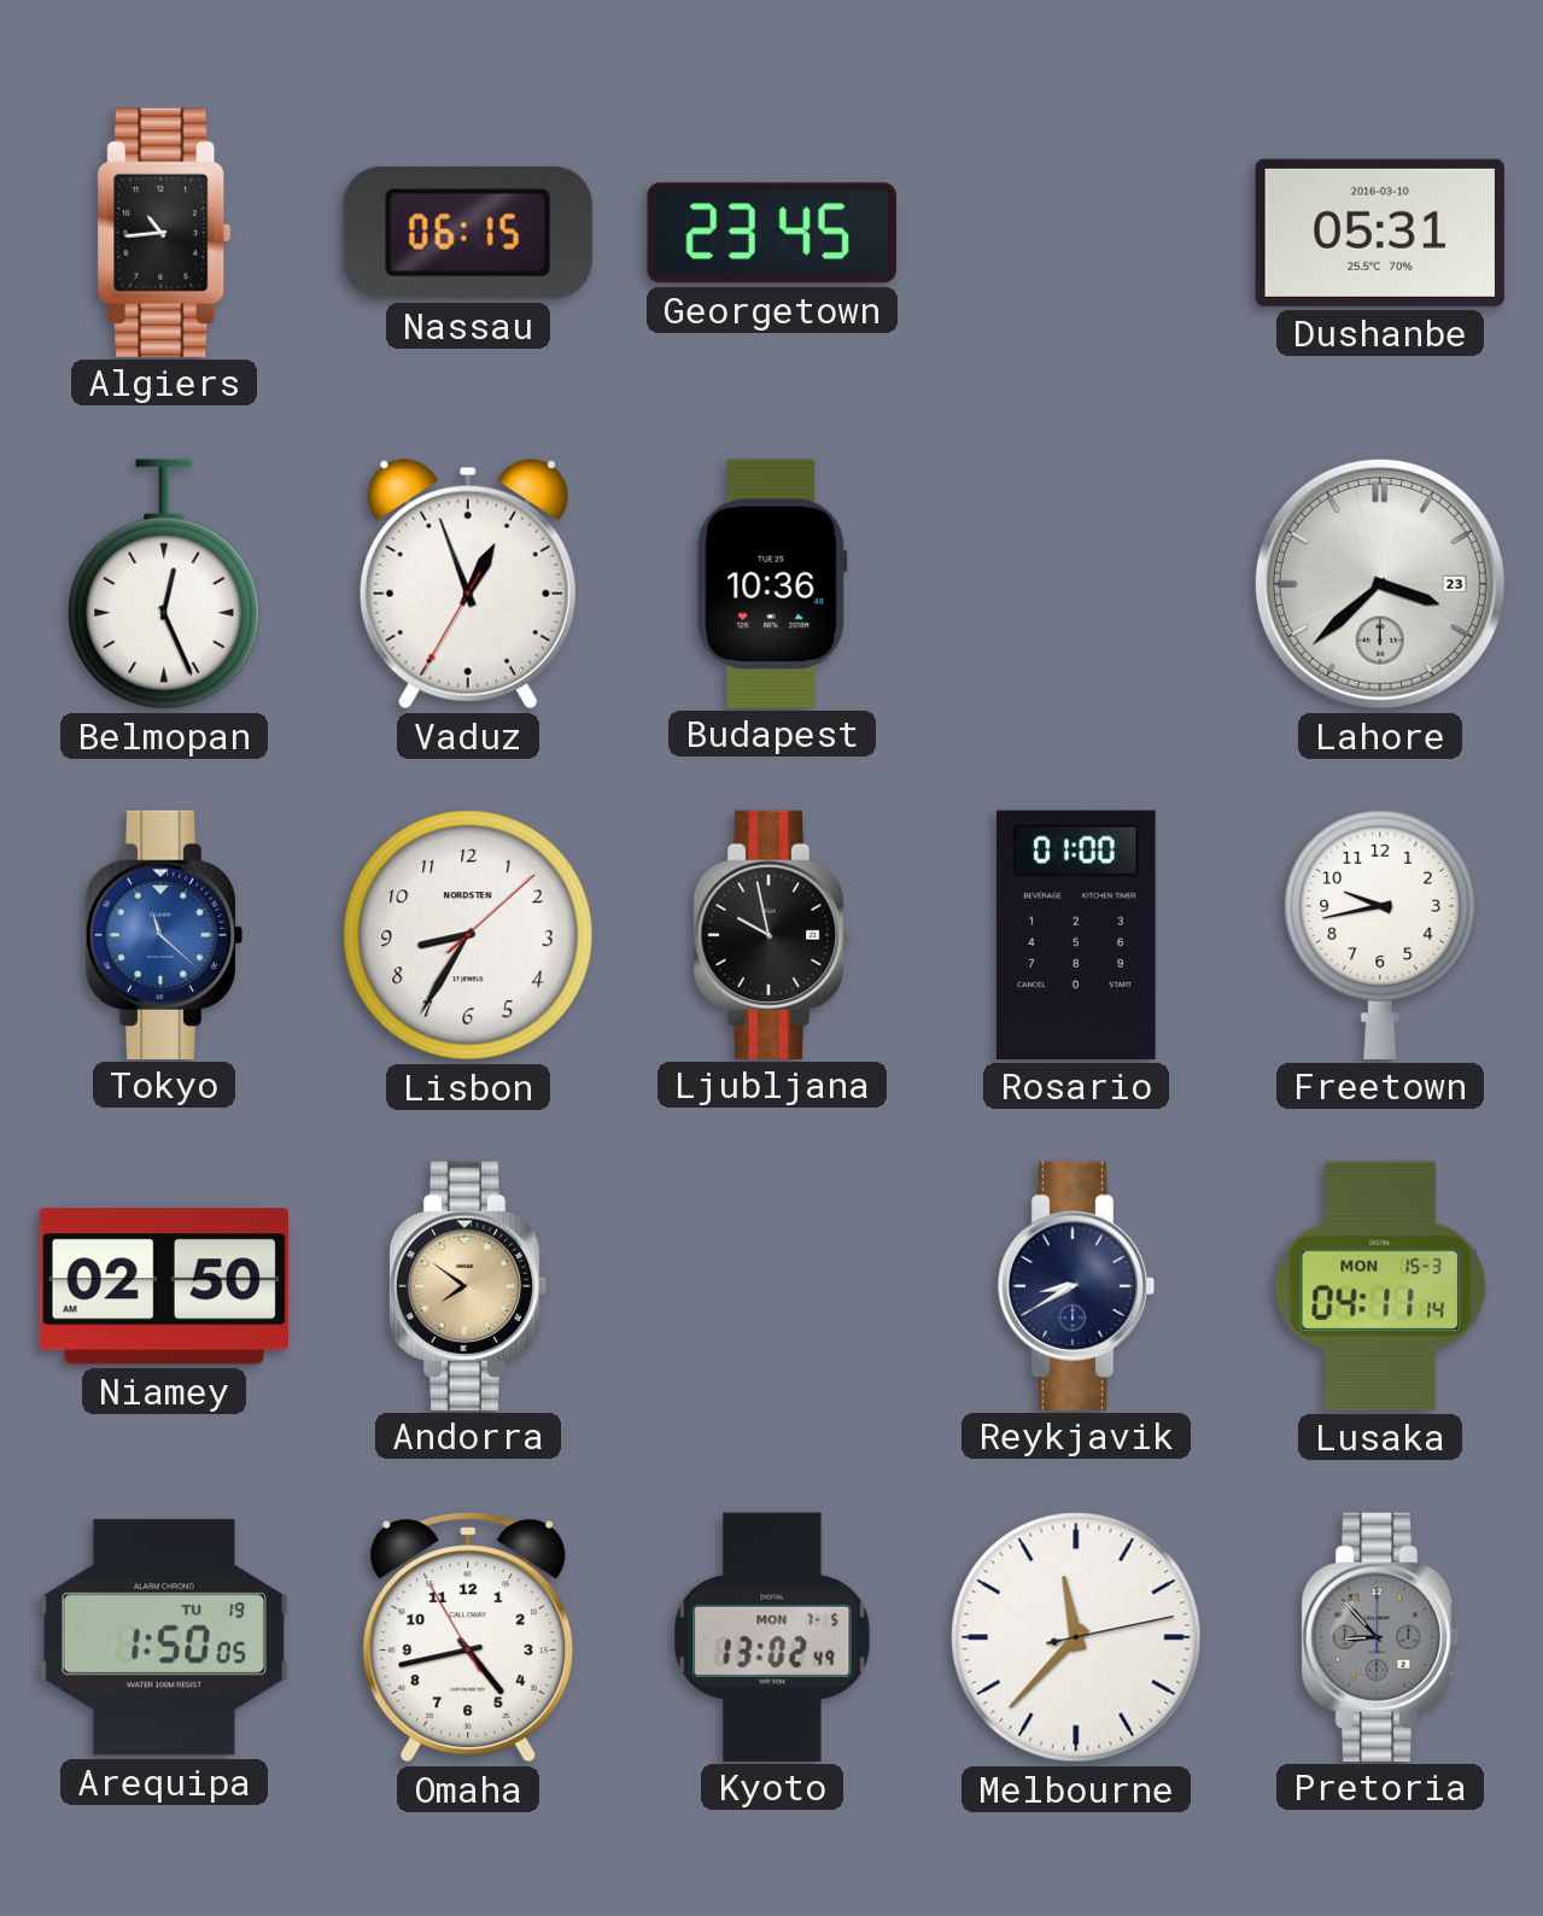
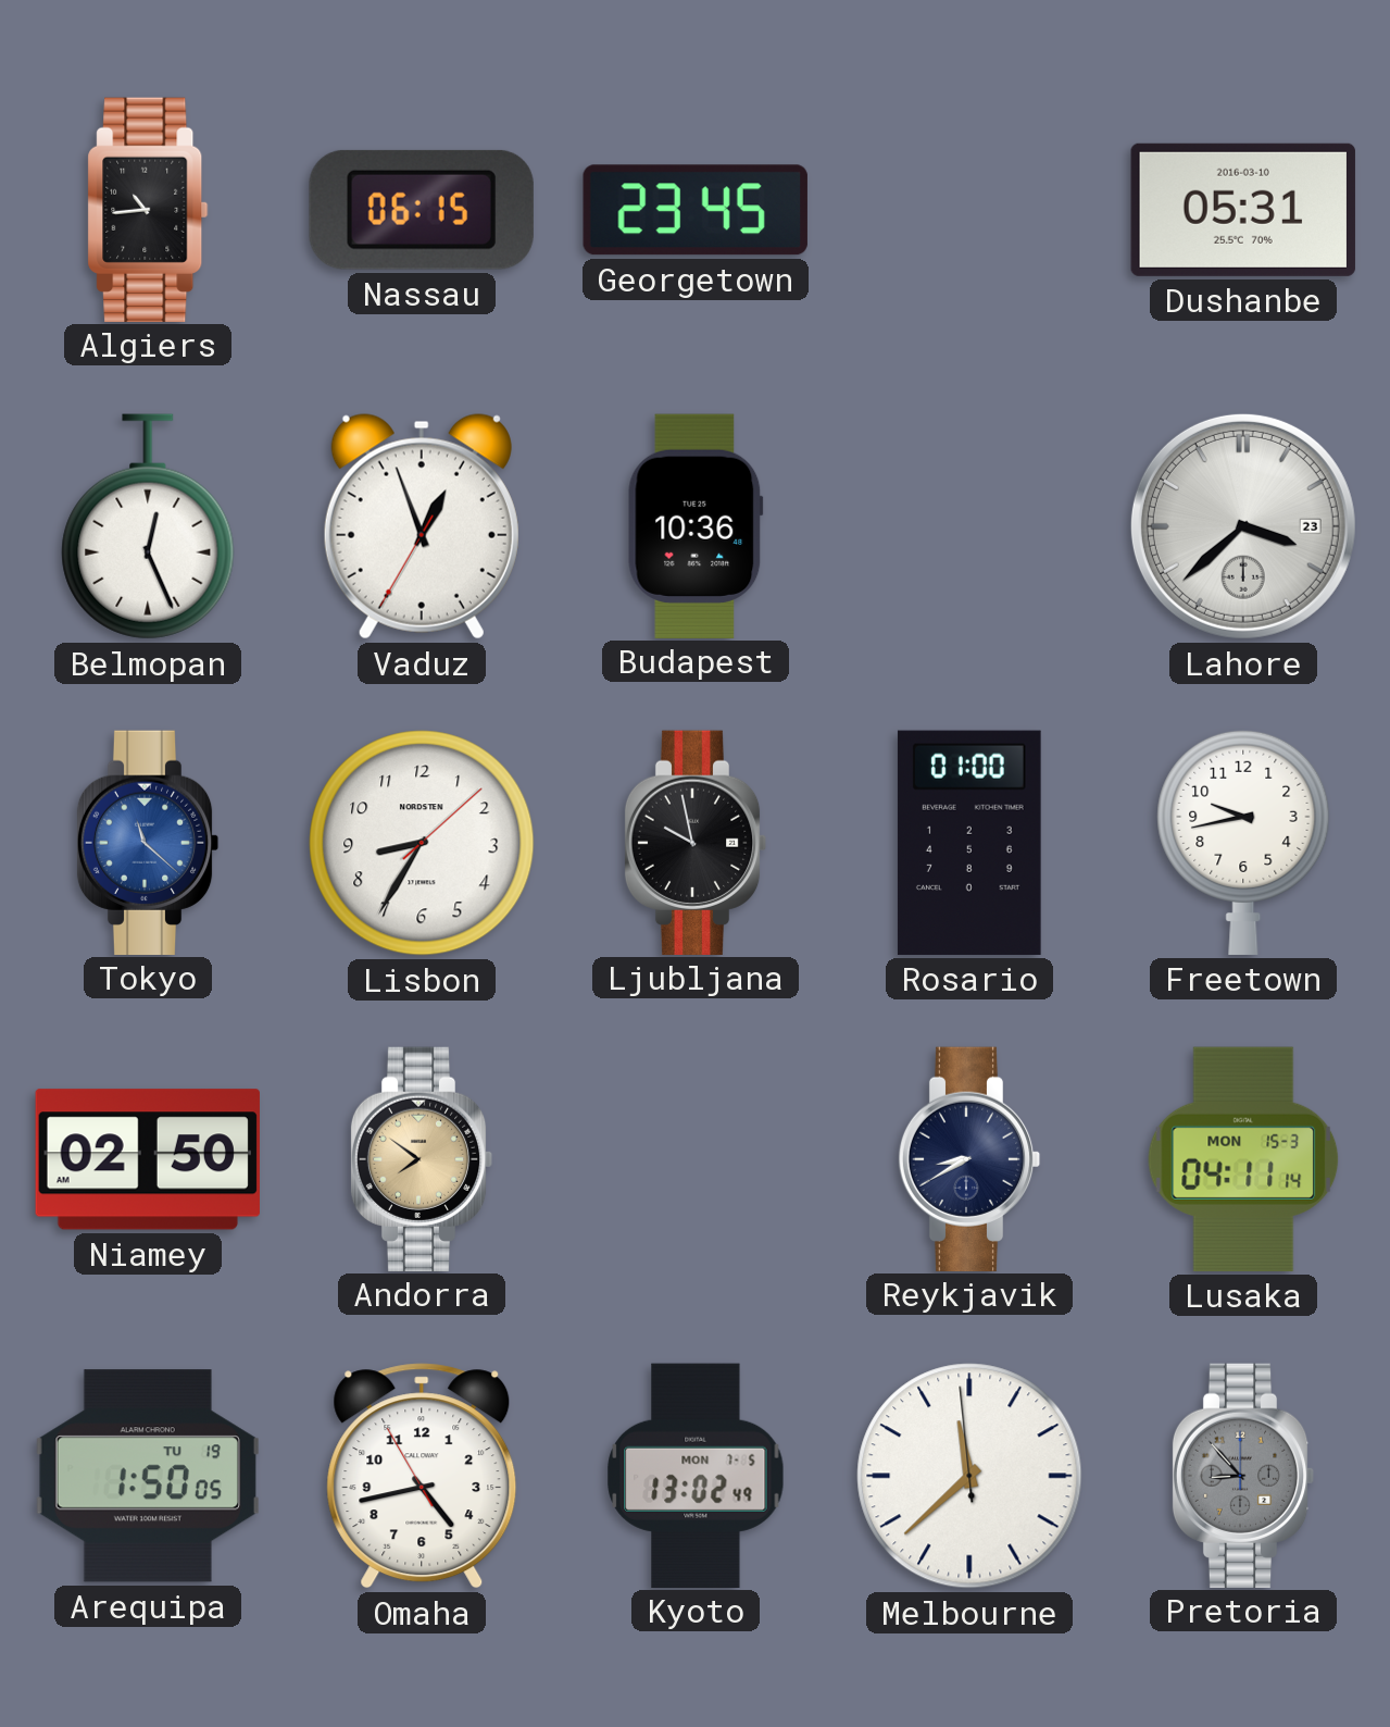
Melbourne: 11:37:13 -> 11:37:59 (969, 1476)
